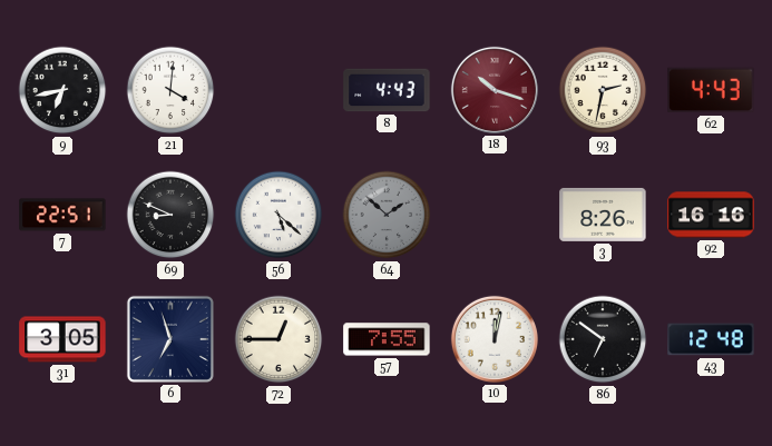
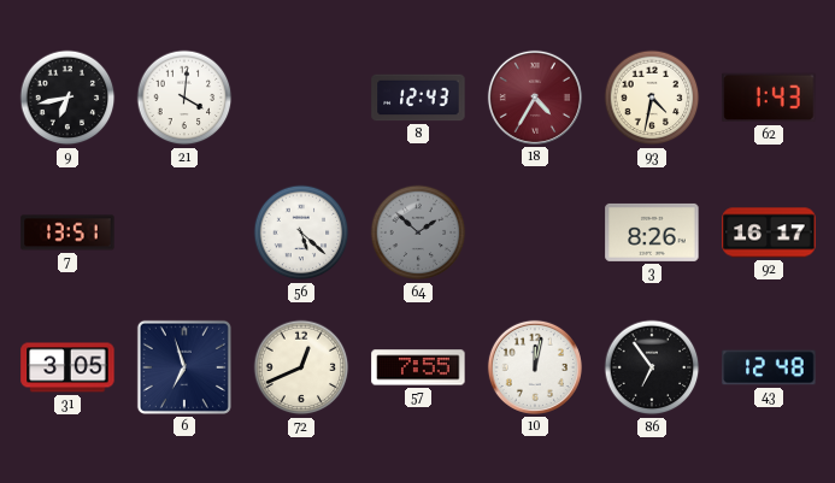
8: 4:43 -> 12:43 (418, 98)
18: 10:18 -> 4:35 (535, 98)
93: 2:32 -> 4:32 (652, 98)
62: 4:43 -> 1:43 (769, 98)
7: 22:51 -> 13:51 (67, 232)
69: 8:49 -> none (170, 215)
92: 16:16 -> 16:17 (769, 232)
72: 12:45 -> 12:41 (301, 367)
86: 6:51 -> 6:54 (652, 367)
